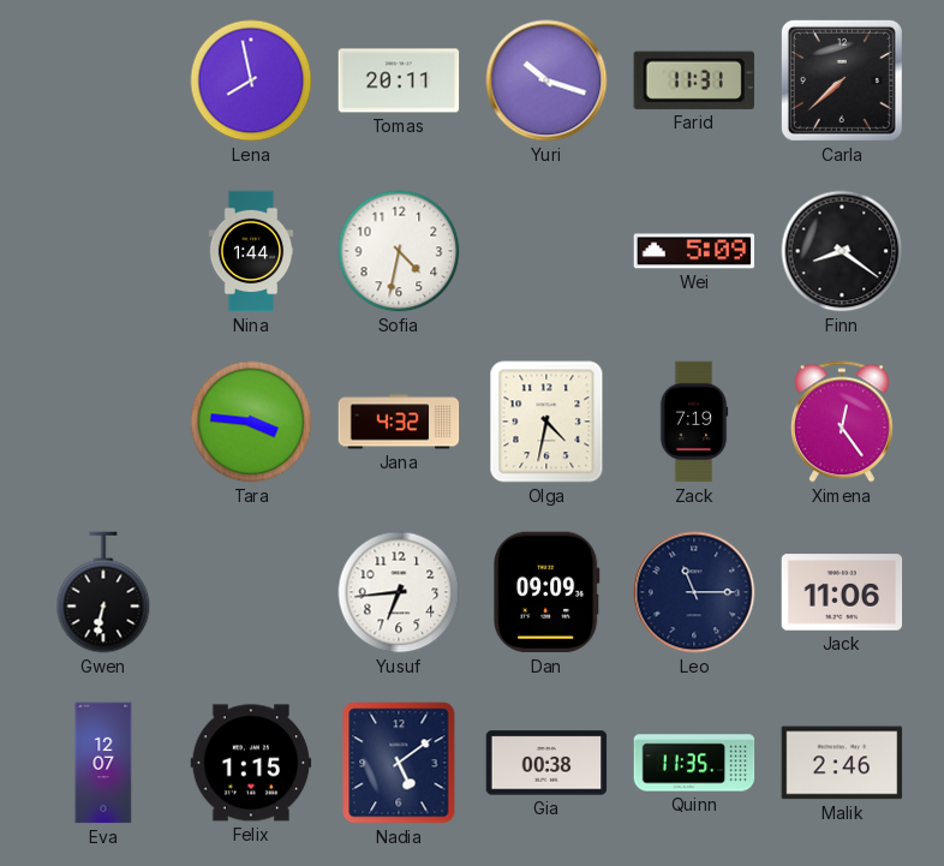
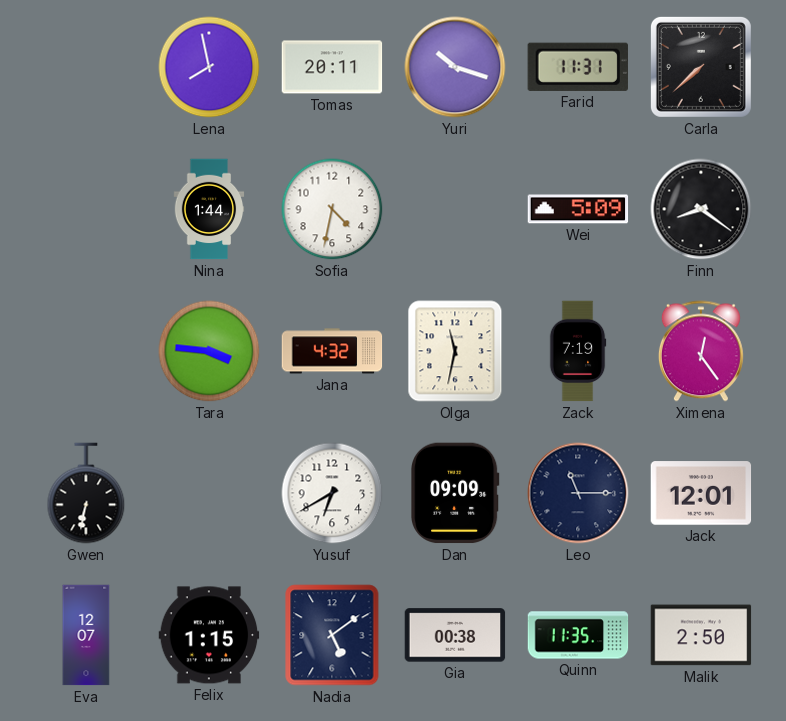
Olga: 4:32 -> 11:32 (455, 351)
Yusuf: 6:44 -> 6:40 (332, 493)
Jack: 11:06 -> 12:01 (701, 493)
Malik: 2:46 -> 2:50 (701, 635)
